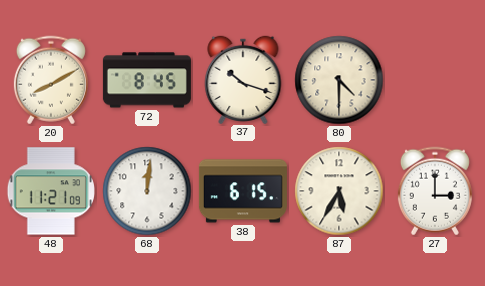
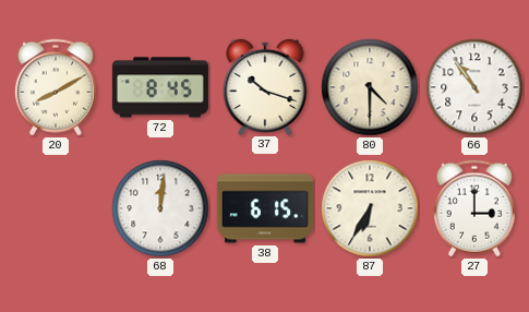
66: none -> 10:54 (474, 87)
48: 11:21 -> none (51, 191)
87: 5:35 -> 6:35 (370, 208)
